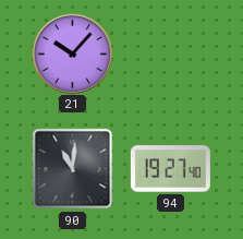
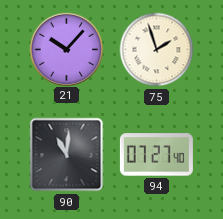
75: none -> 1:57 (157, 50)
94: 19:27 -> 07:27 (156, 155)
